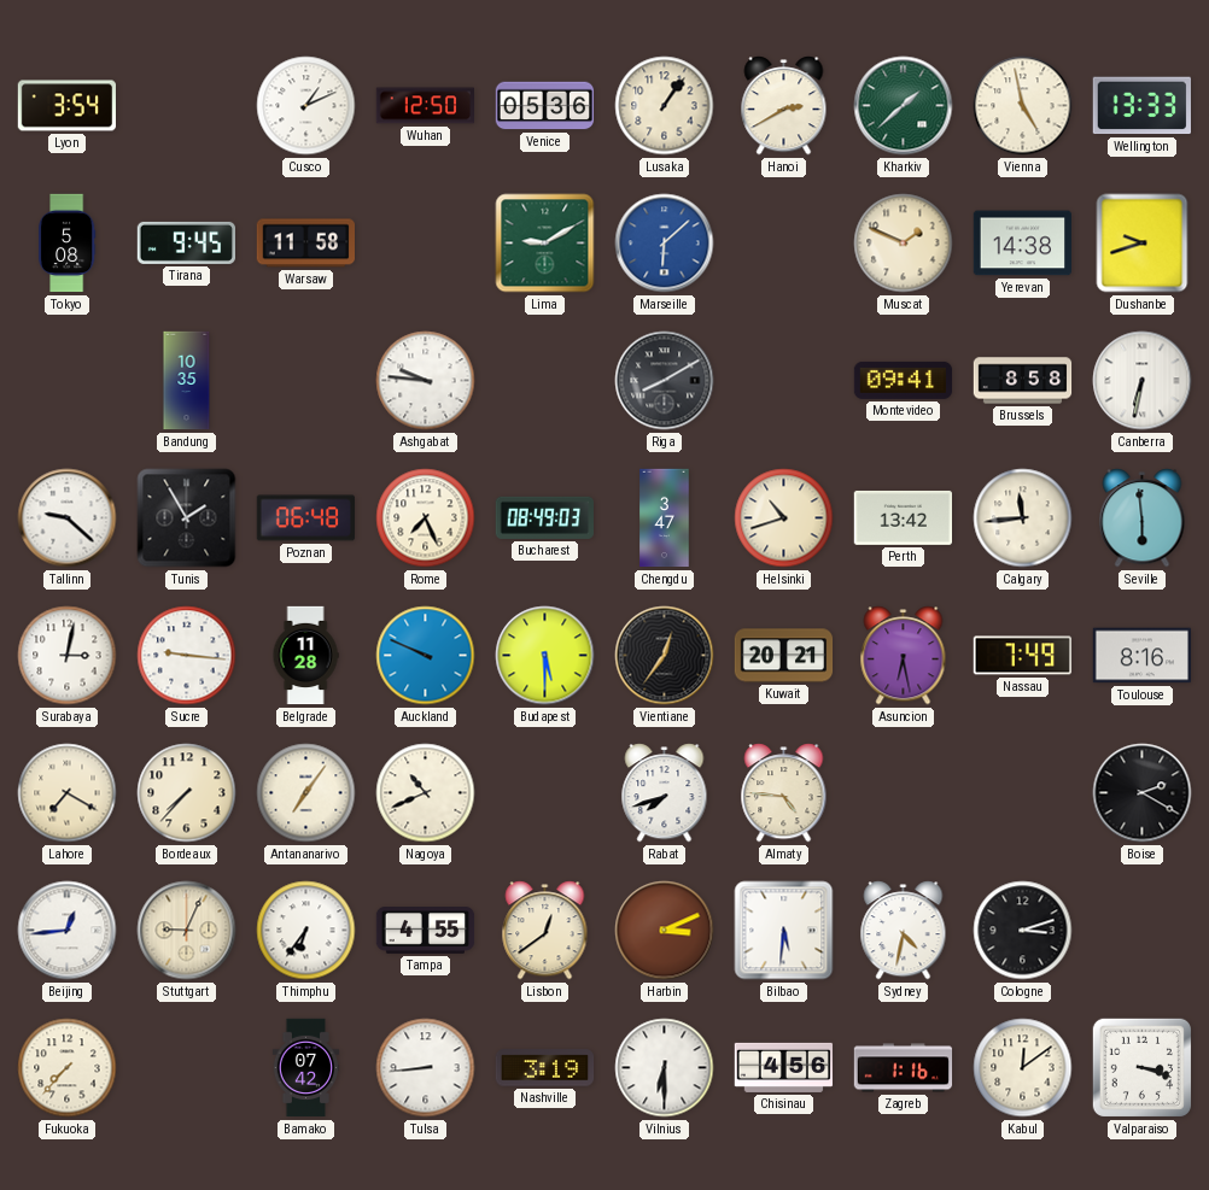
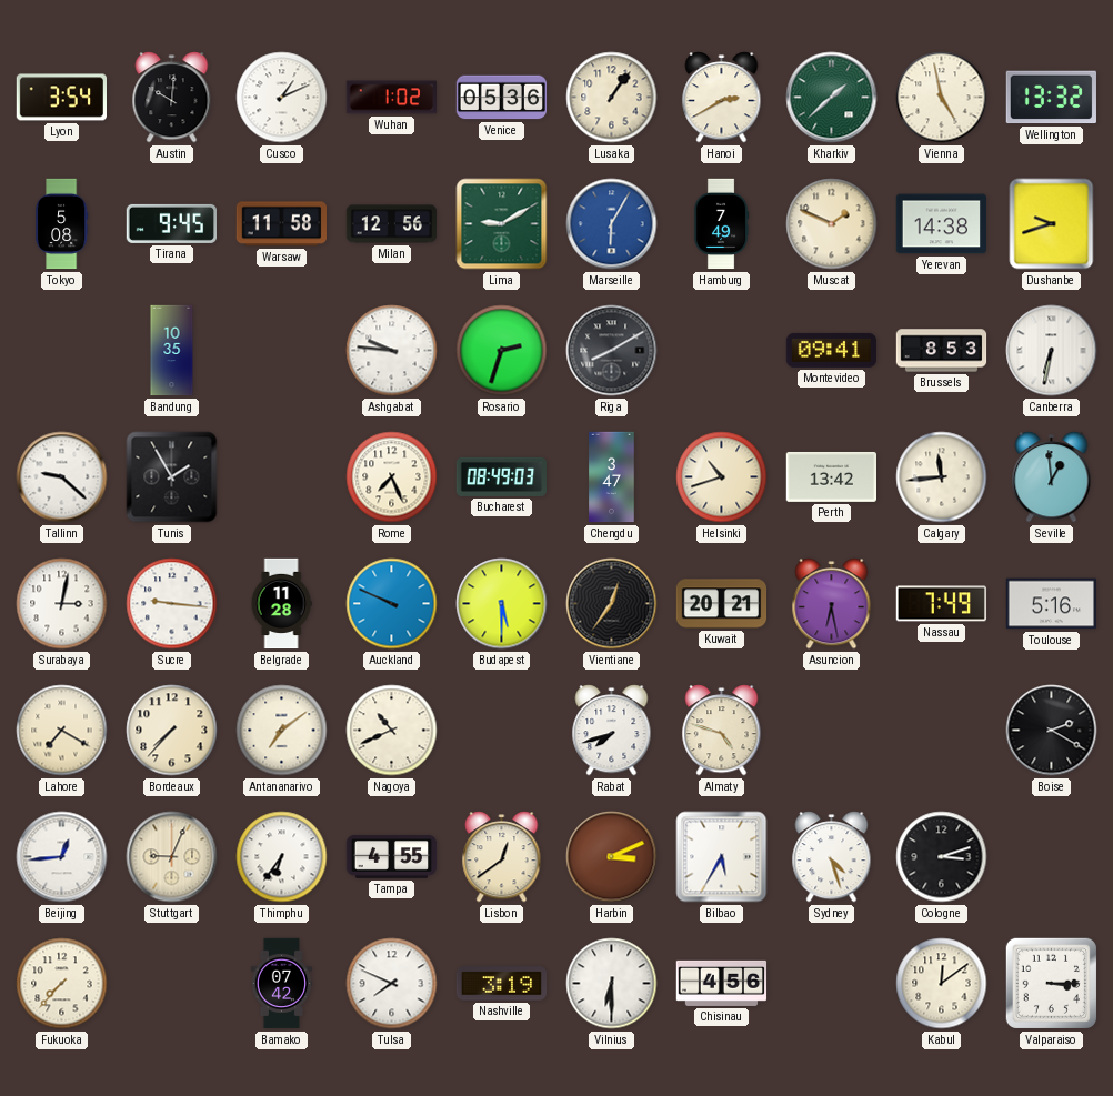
Austin: none -> 10:01 (172, 98)
Wuhan: 12:50 -> 1:02 (392, 98)
Wellington: 13:33 -> 13:32 (1051, 98)
Milan: none -> 12:56 (392, 224)
Marseille: 6:08 -> 6:05 (612, 224)
Hamburg: none -> 7:49 (721, 224)
Rosario: none -> 2:33 (502, 351)
Brussels: 8:58 -> 8:53 (942, 351)
Poznan: 06:48 -> none (306, 518)
Seville: 5:59 -> 12:59 (1052, 477)
Toulouse: 8:16 -> 5:16 (1052, 604)
Antananarivo: 7:06 -> 7:09 (282, 731)
Almaty: 4:46 -> 4:48 (722, 731)
Bilbao: 5:31 -> 5:35 (722, 857)
Sydney: 4:32 -> 4:27 (832, 857)
Tulsa: 8:44 -> 7:49 (392, 984)
Zagreb: 1:16 -> none (904, 1068)
Valparaiso: 3:18 -> 3:15 (1051, 983)
